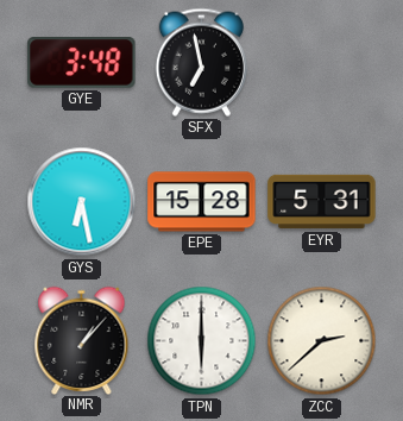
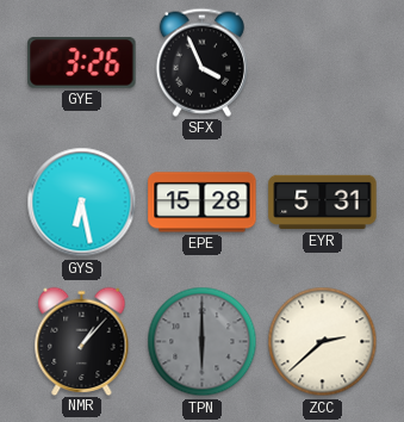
GYE: 3:48 -> 3:26 (82, 63)
SFX: 6:58 -> 3:56 (201, 62)
TPN dial: white -> grey (203, 342)
